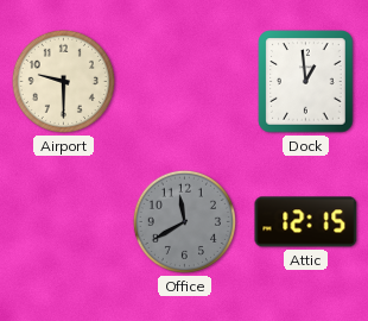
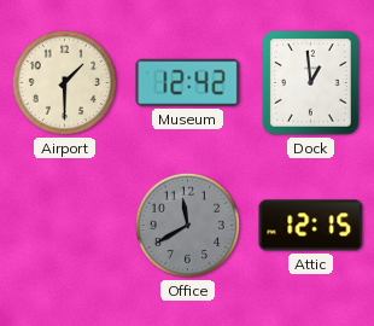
Airport: 9:30 -> 1:30 (64, 82)
Museum: none -> 12:42 (188, 82)
